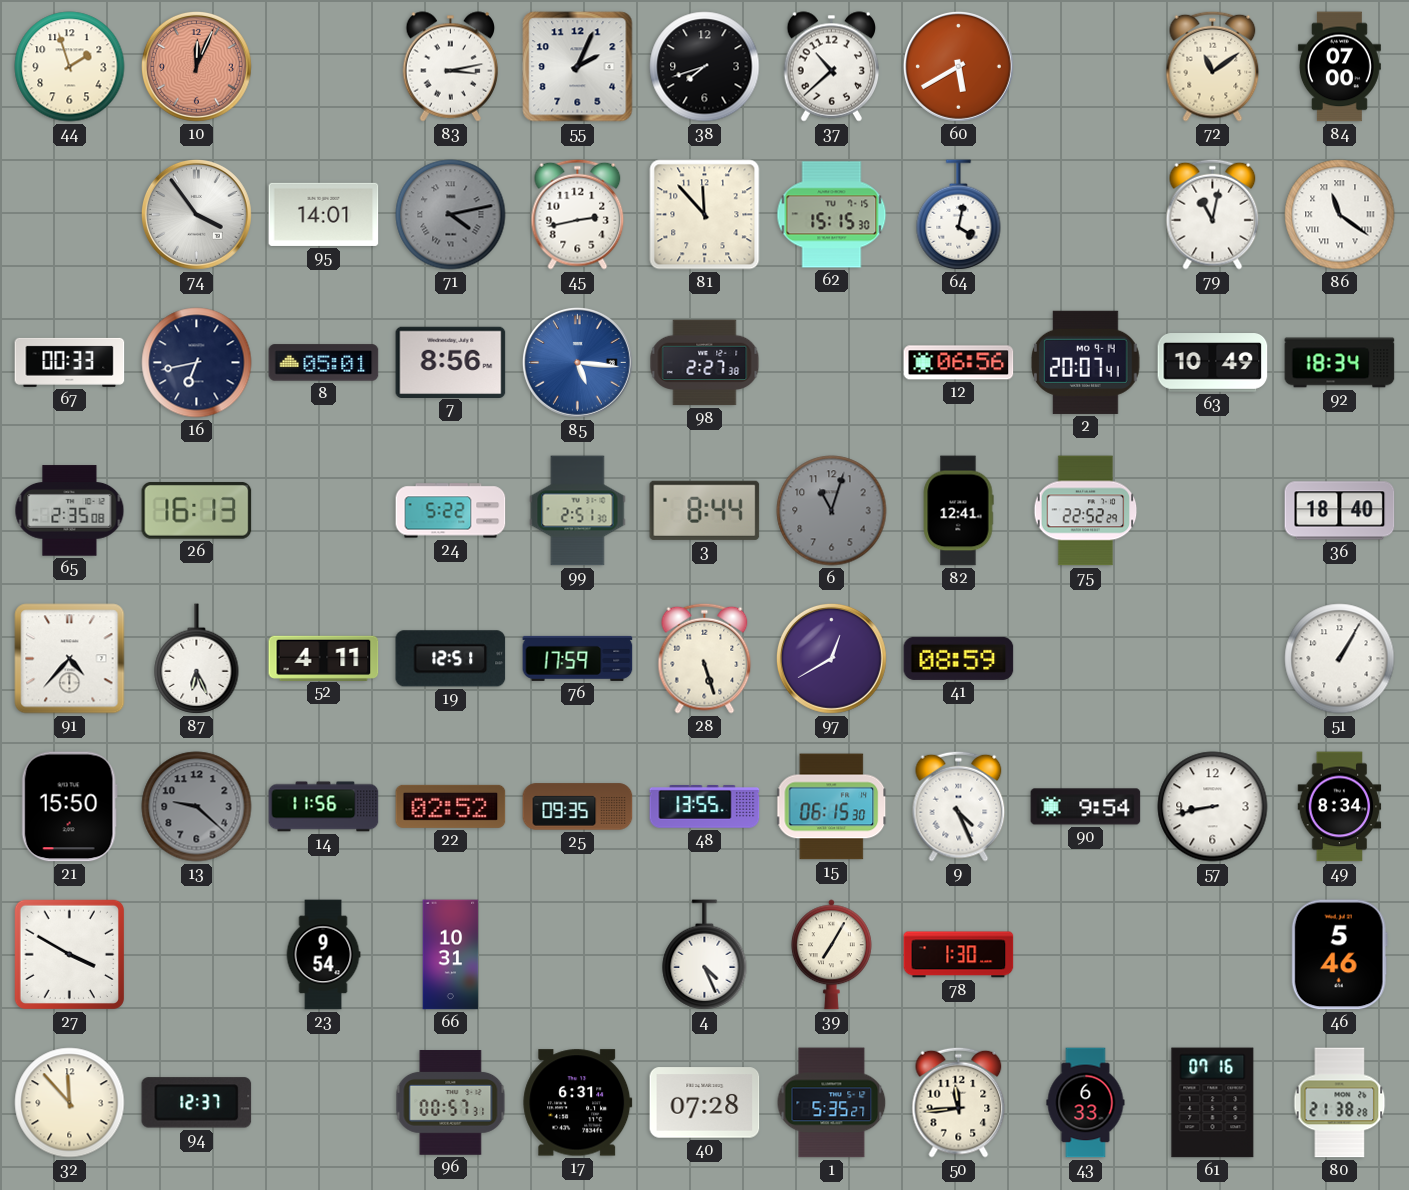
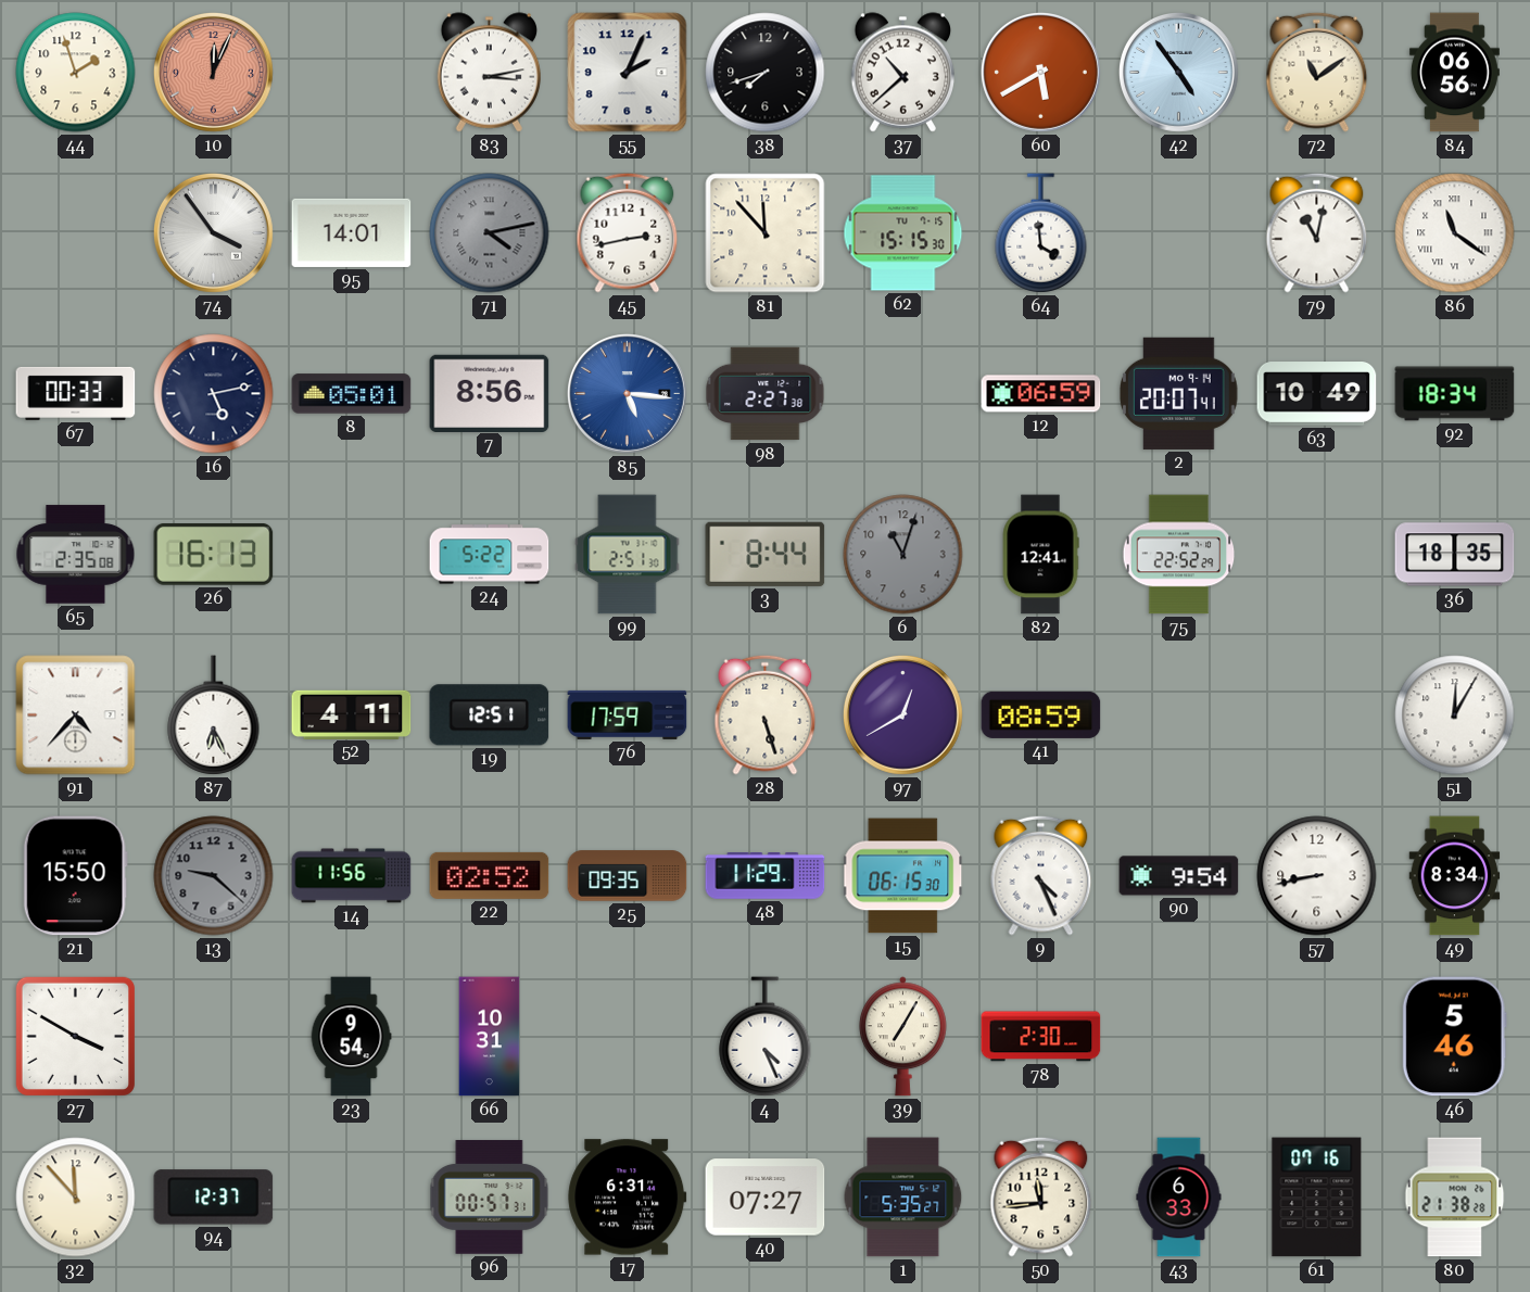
42: none -> 4:54 (1178, 72)
84: 07:00 -> 06:56 (1454, 73)
64: 4:02 -> 3:59 (1041, 233)
16: 6:43 -> 5:13 (214, 394)
12: 06:56 -> 06:59 (1041, 394)
36: 18:40 -> 18:35 (1455, 555)
51: 1:05 -> 12:05 (1455, 715)
48: 13:55 -> 11:29 (766, 876)
78: 1:30 -> 2:30 (1041, 1037)
40: 07:28 -> 07:27 (766, 1198)
